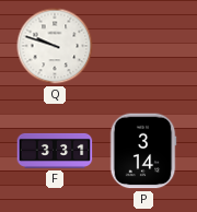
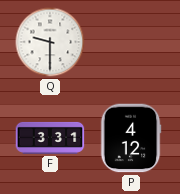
Q: 9:48 -> 9:30 (50, 42)
P: 3:14 -> 4:12 (131, 138)
